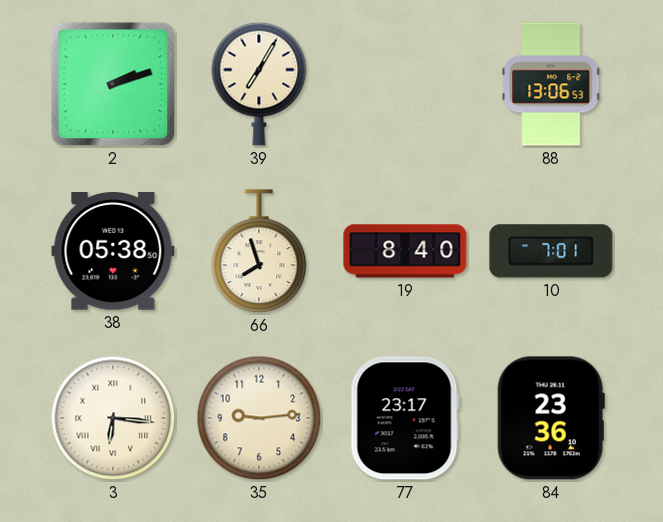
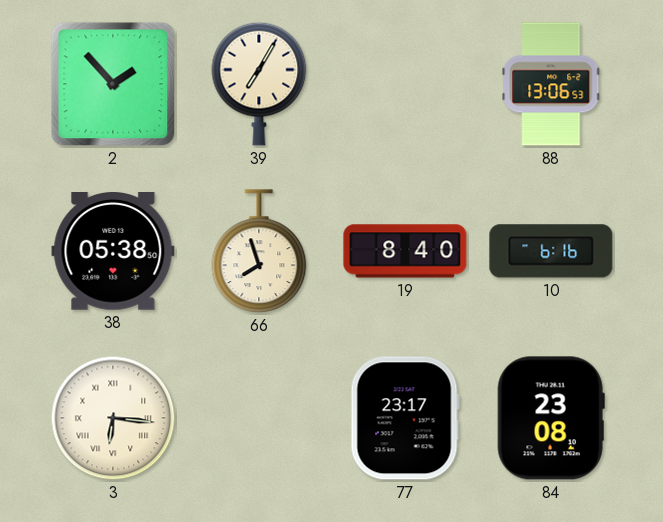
2: 2:12 -> 1:53 (113, 84)
10: 7:01 -> 6:16 (551, 251)
35: 9:14 -> none (259, 418)
84: 23:36 -> 23:08 (551, 418)
